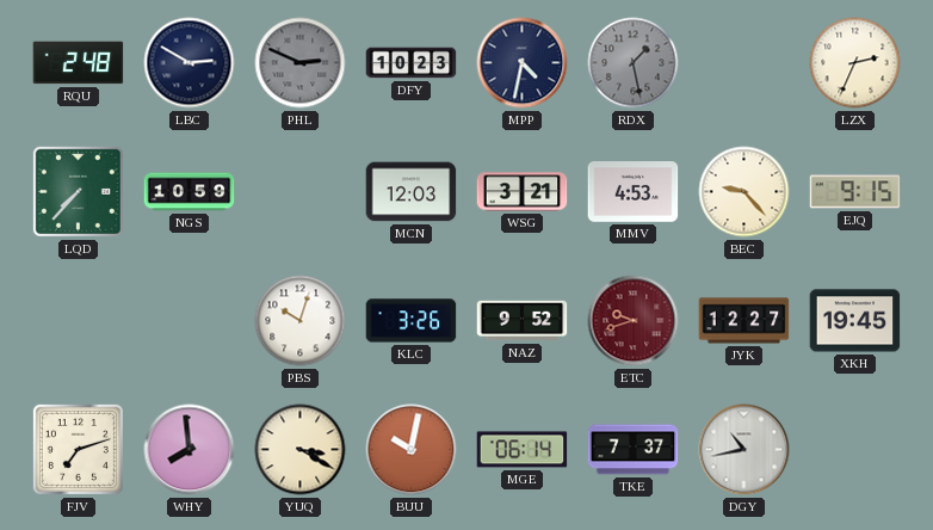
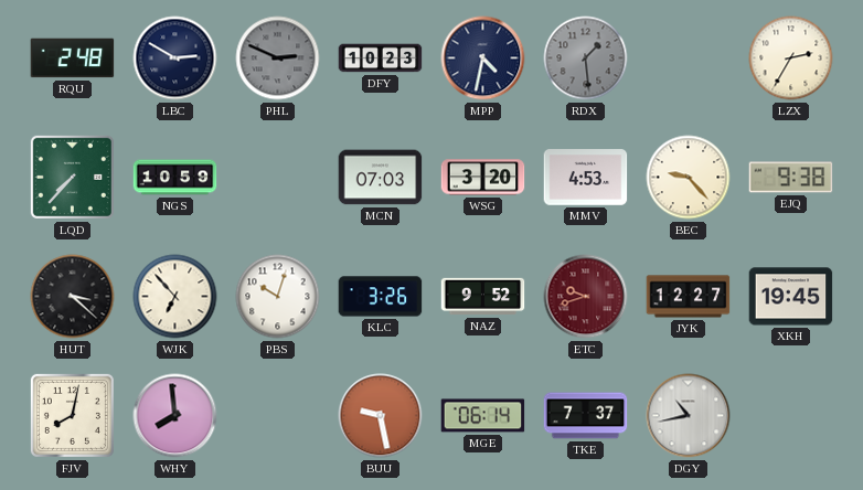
RDX: 1:28 -> 1:29 (586, 58)
LZX: 2:34 -> 2:35 (791, 58)
MCN: 12:03 -> 07:03 (381, 178)
WSG: 3:21 -> 3:20 (483, 178)
EJQ: 9:15 -> 9:38 (791, 178)
HUT: none -> 3:22 (73, 297)
WJK: none -> 6:53 (175, 297)
FJV: 7:12 -> 8:02 (72, 415)
YUQ: 3:20 -> none (301, 450)
BUU: 10:02 -> 9:28 (381, 416)
